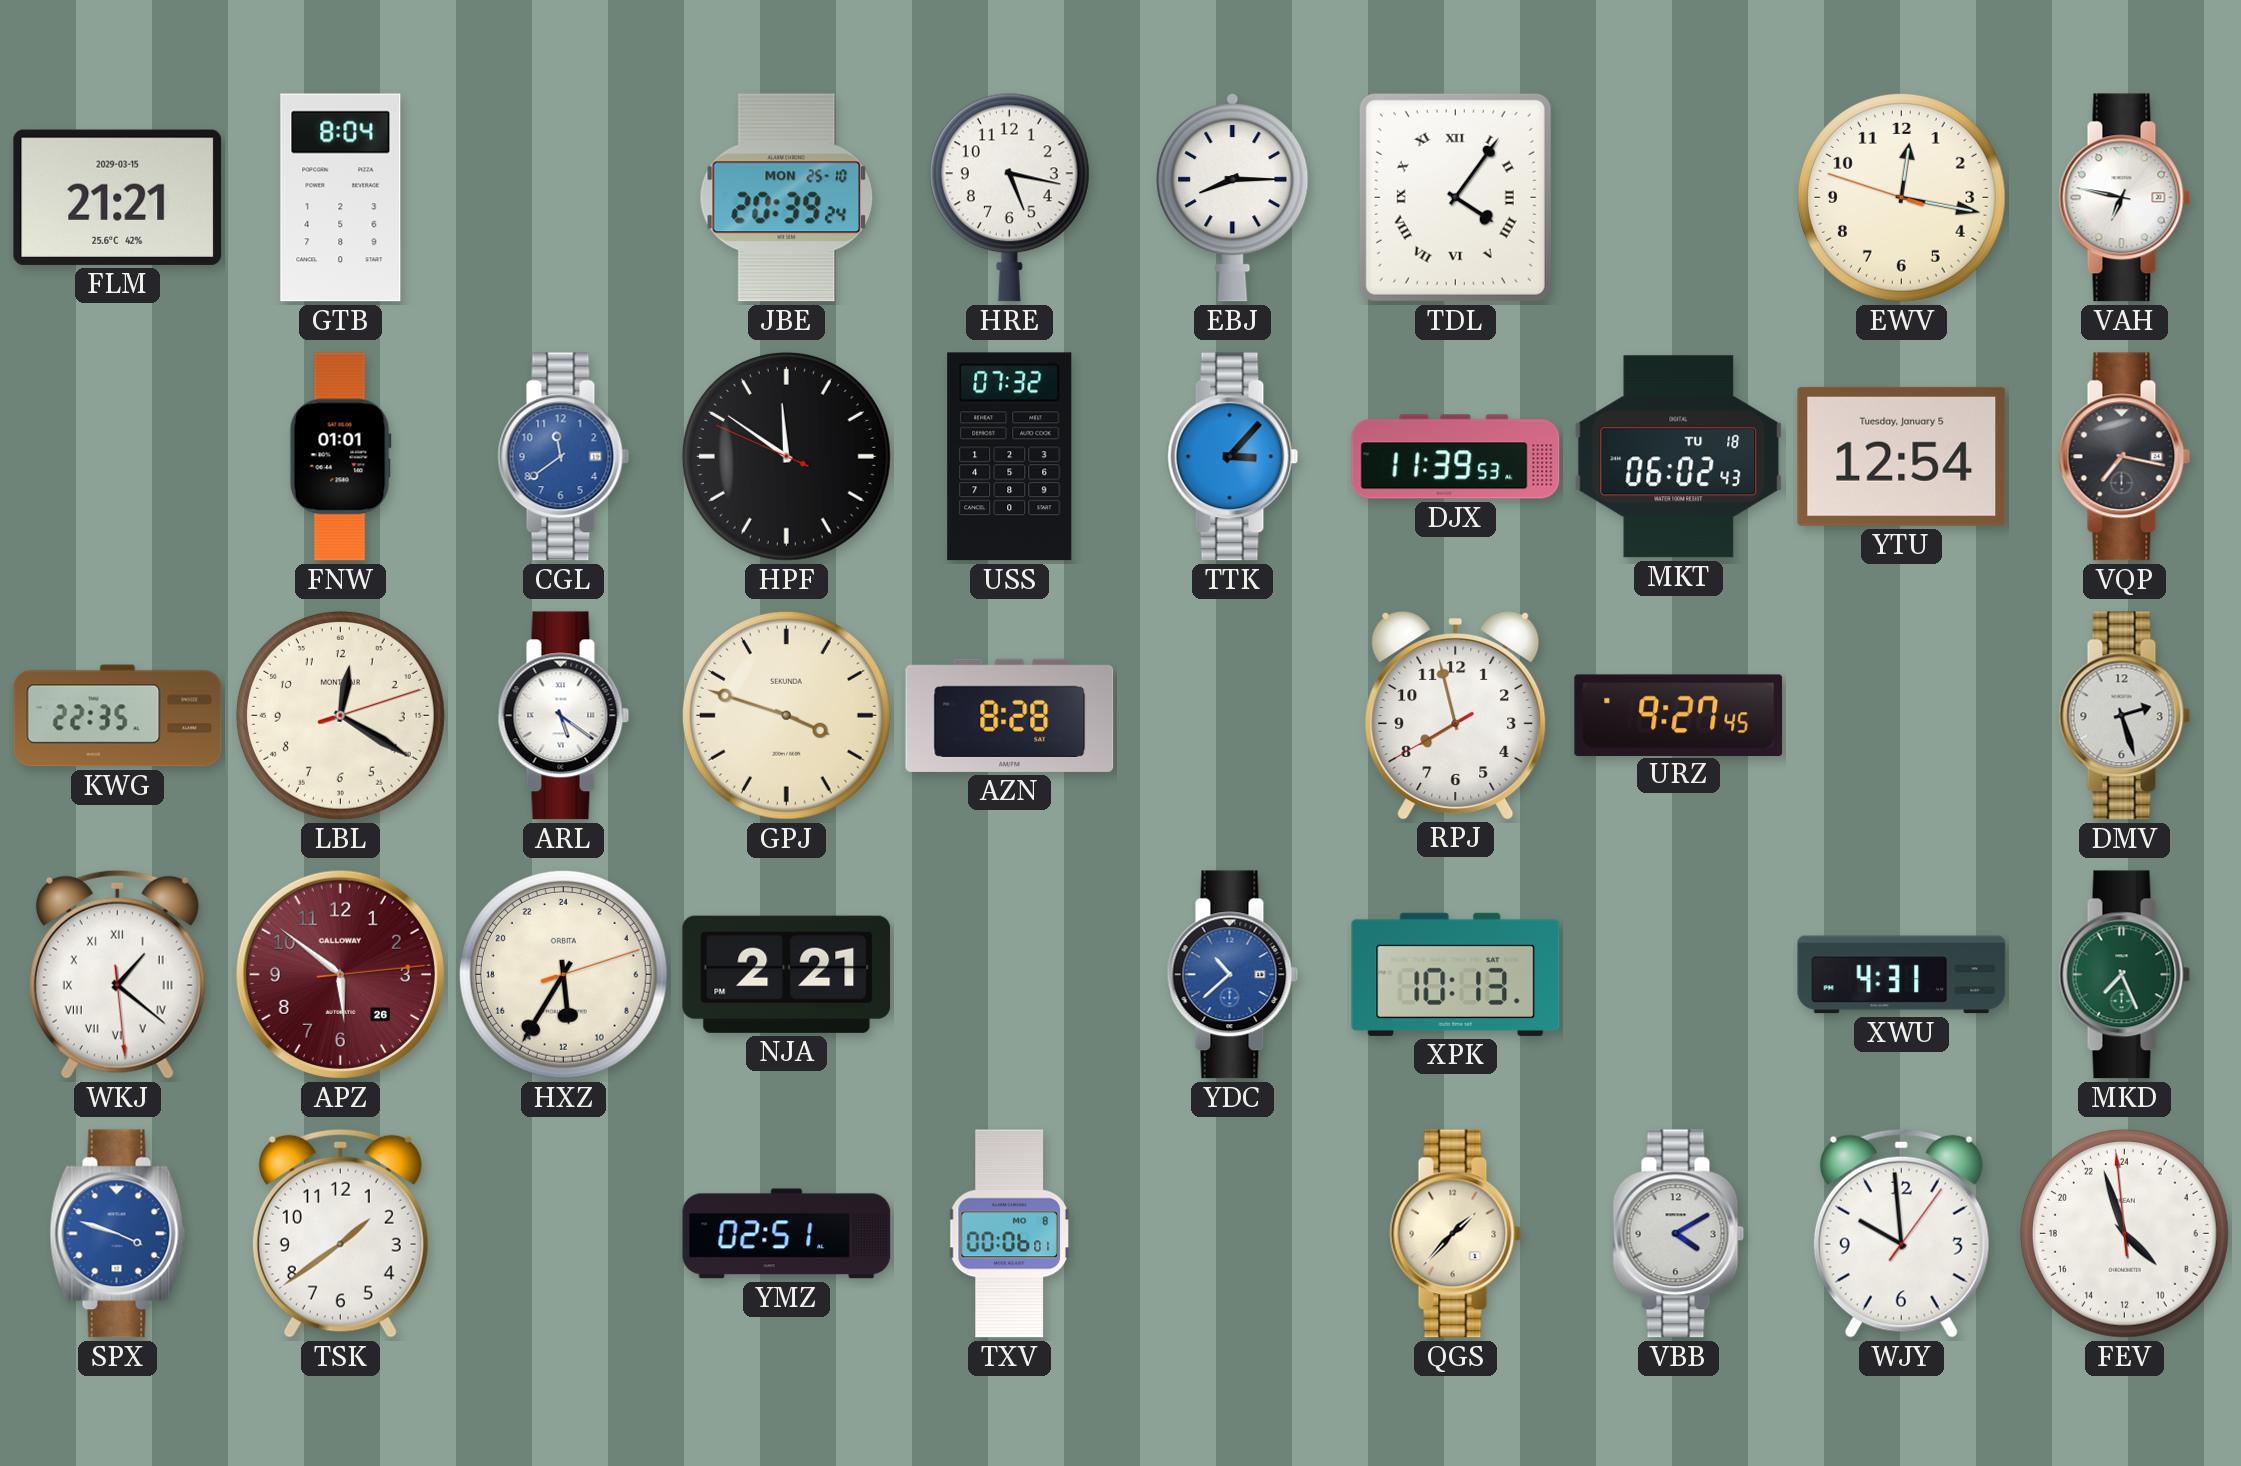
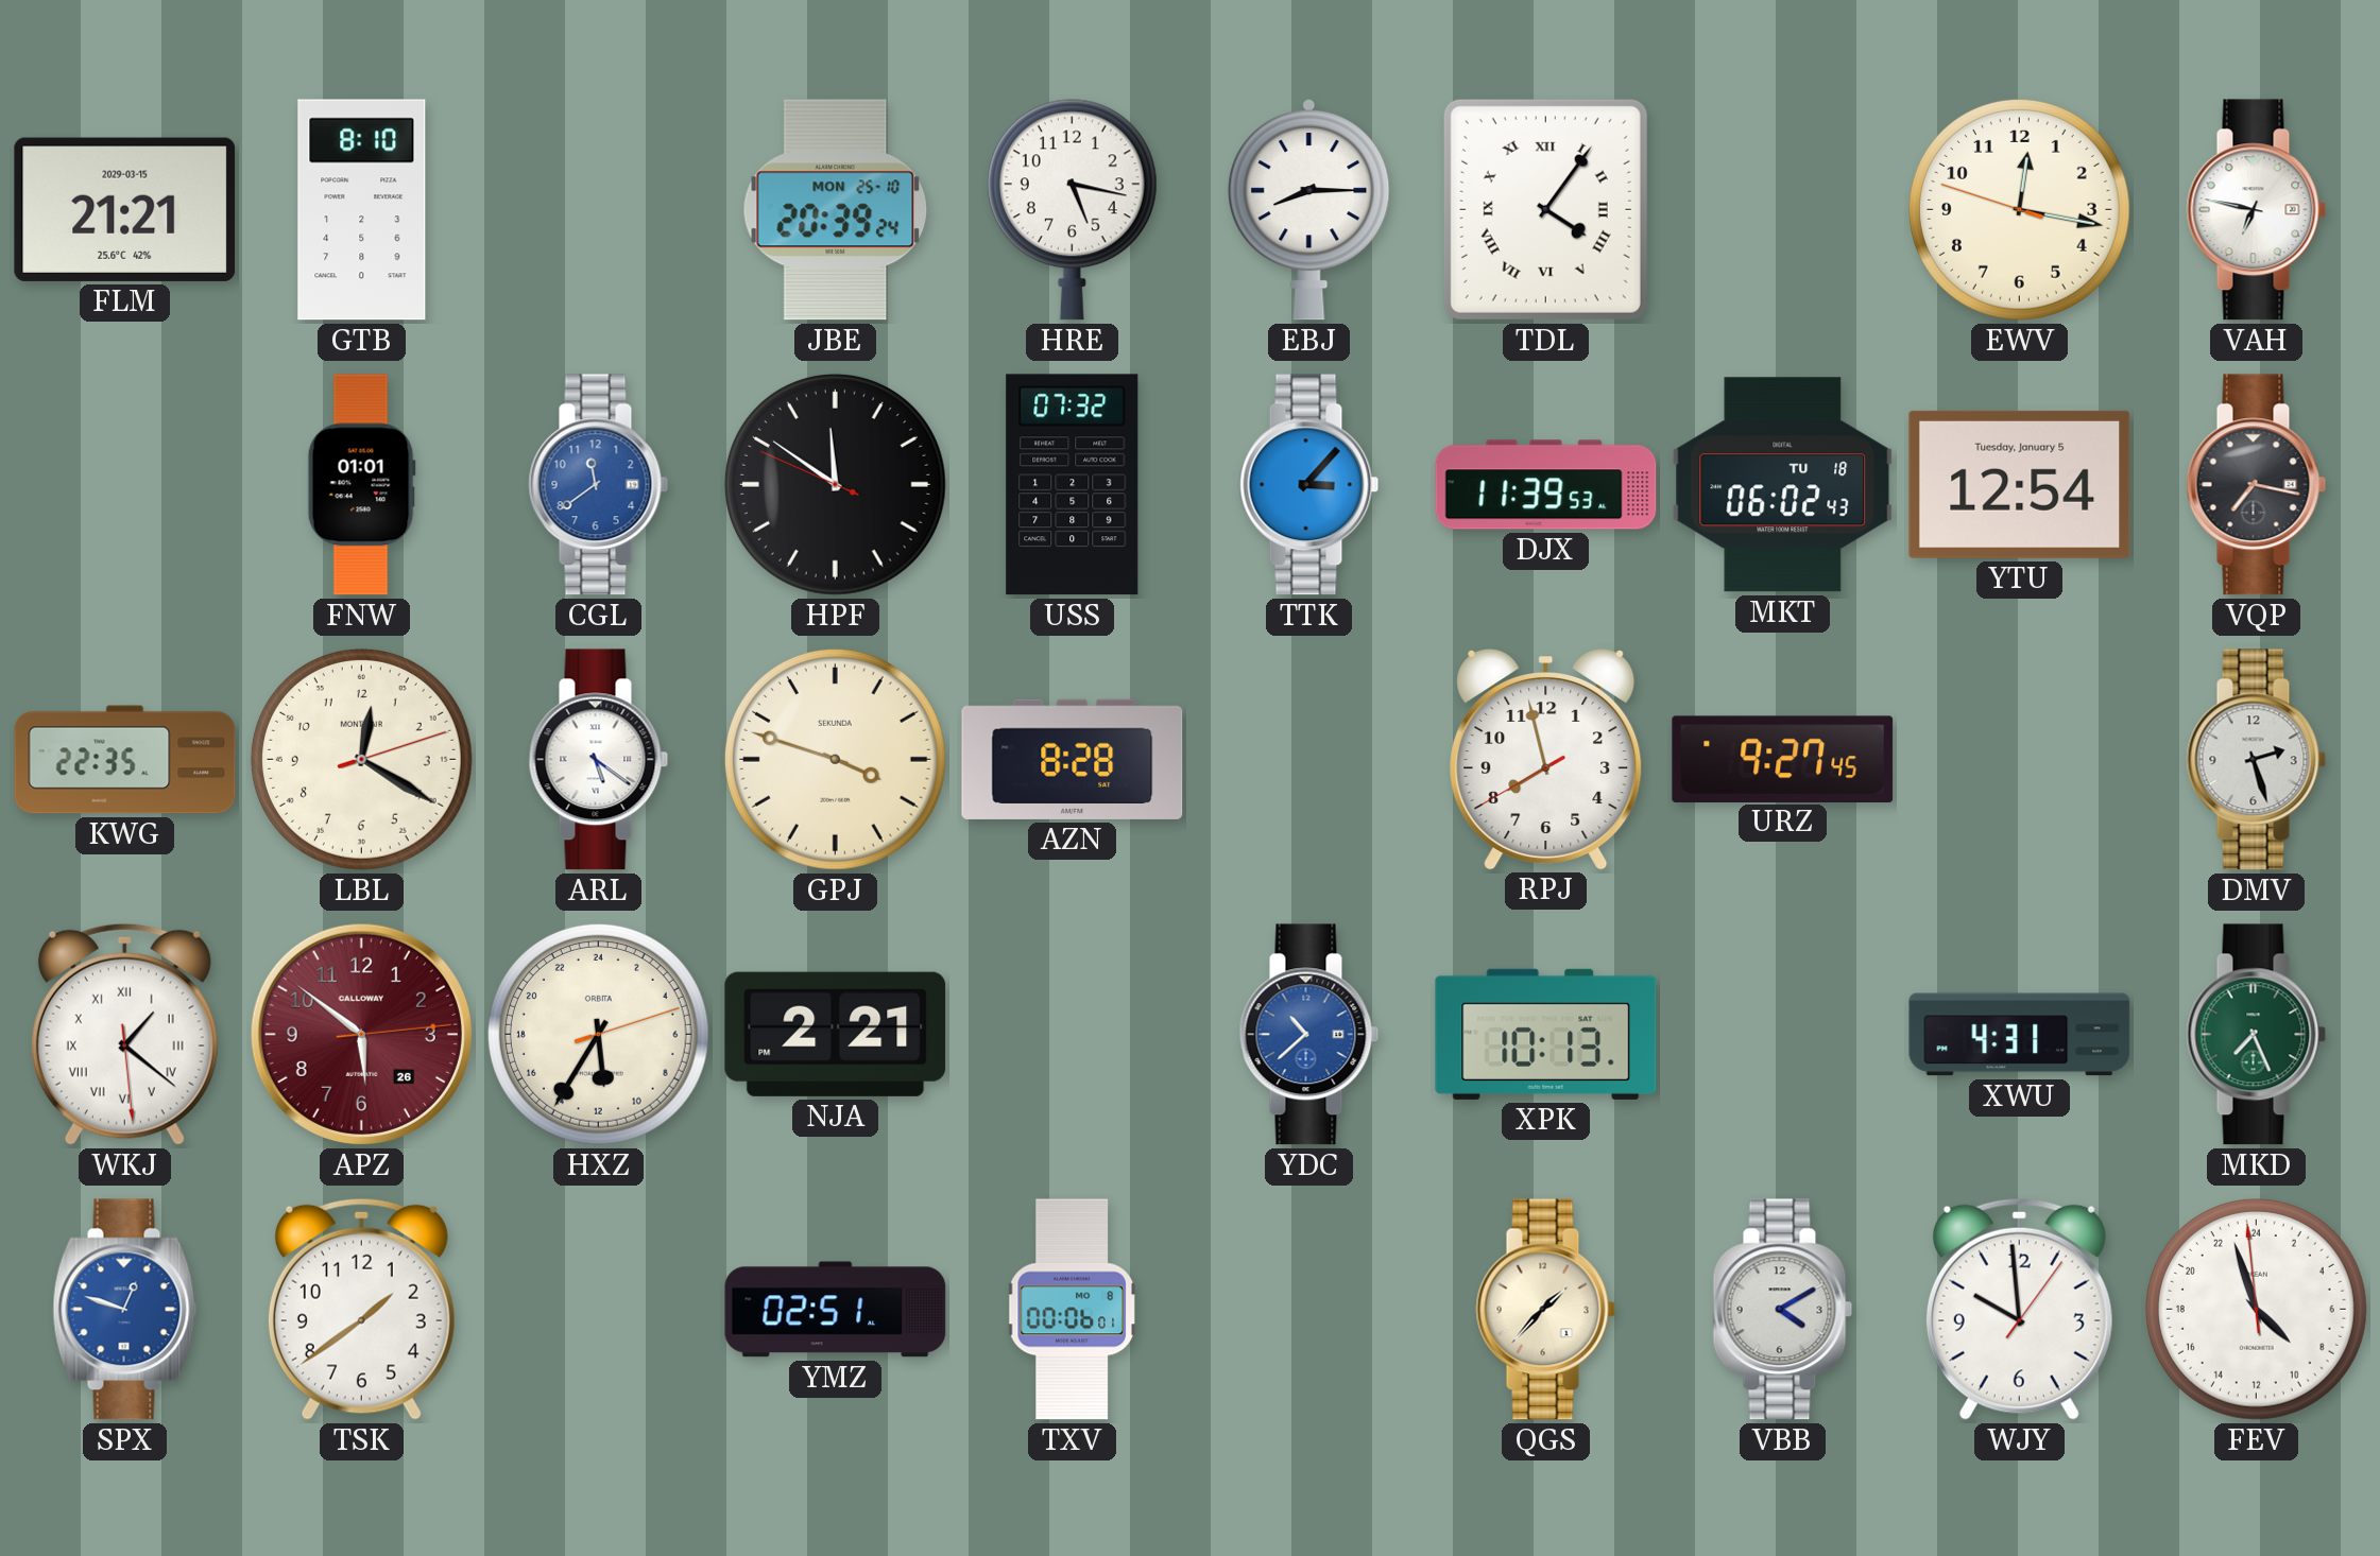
GTB: 8:04 -> 8:10 (362, 210)
SPX: 3:48 -> 12:48 (125, 1310)
